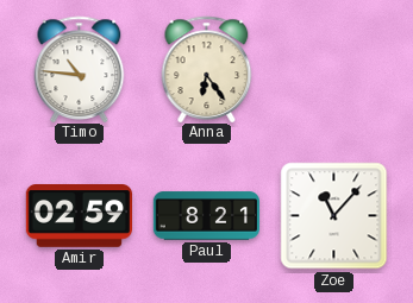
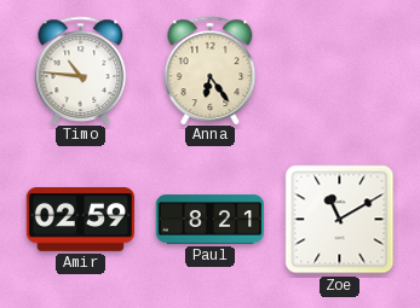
Zoe: 11:07 -> 11:10 (340, 220)
